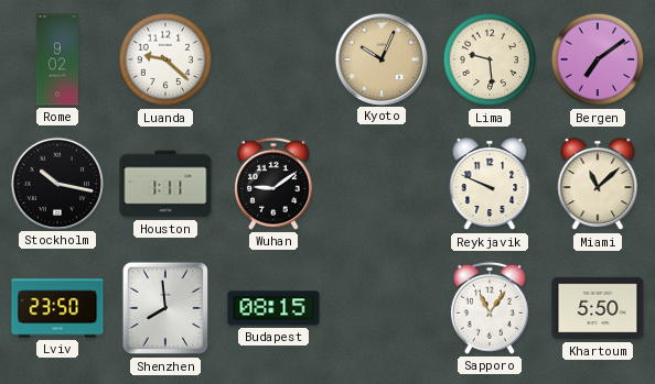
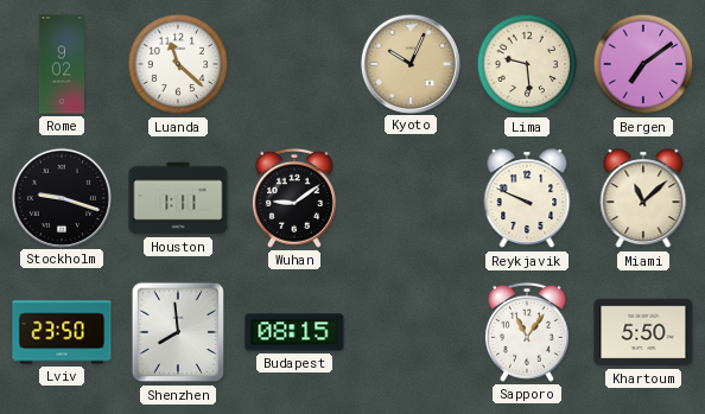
Luanda: 9:22 -> 11:22 (178, 64)
Stockholm: 10:17 -> 9:18 (61, 197)
